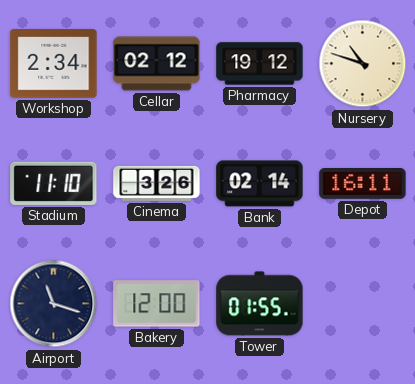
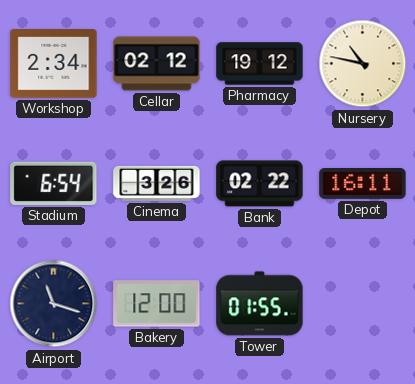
Nursery: 10:48 -> 10:47 (363, 64)
Stadium: 11:10 -> 6:54 (54, 183)
Bank: 02:14 -> 02:22 (260, 184)
